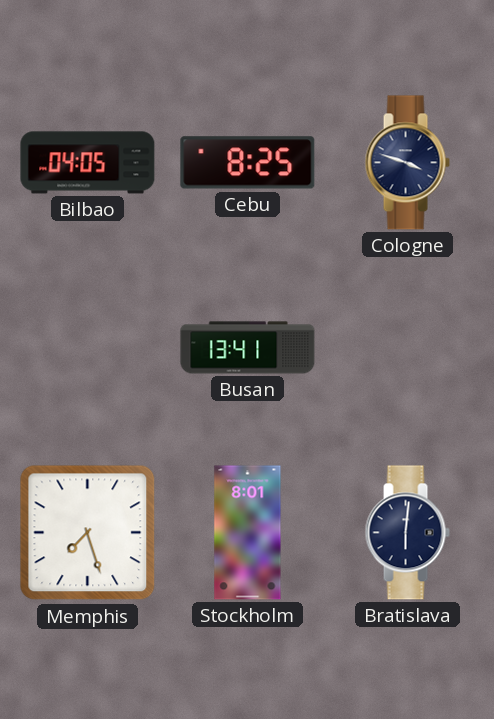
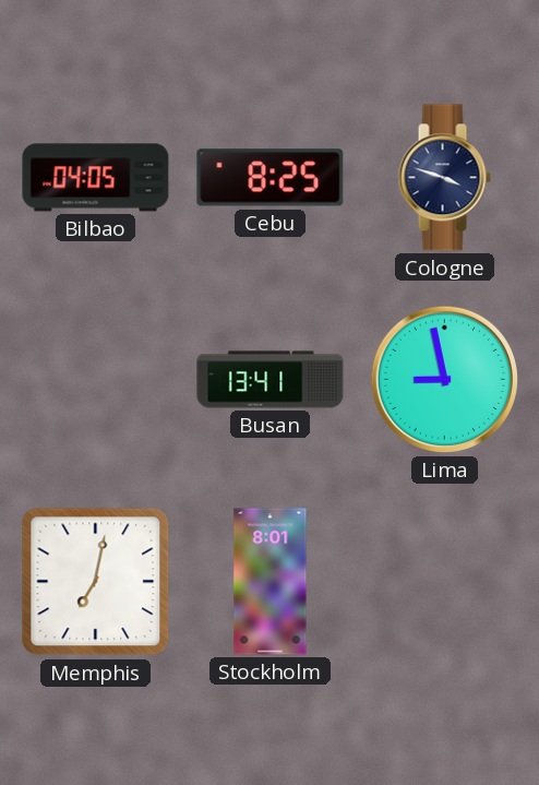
Lima: none -> 8:58 (444, 379)
Memphis: 7:27 -> 7:02 (96, 582)
Bratislava: 6:01 -> none (407, 533)
